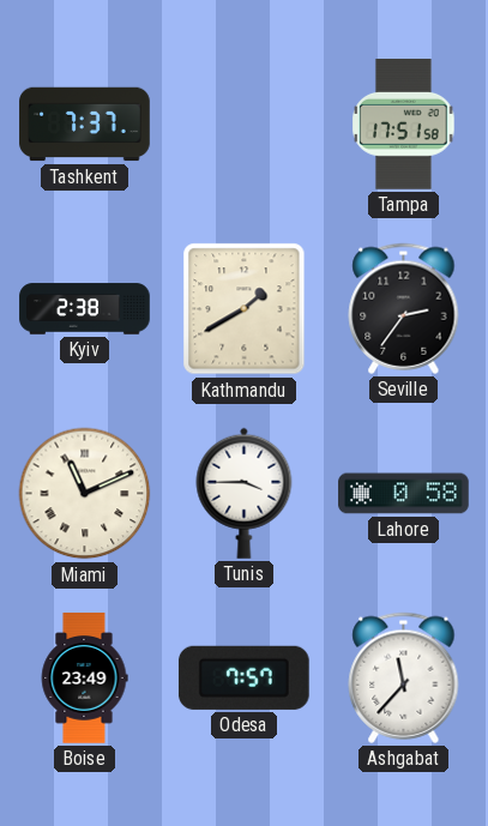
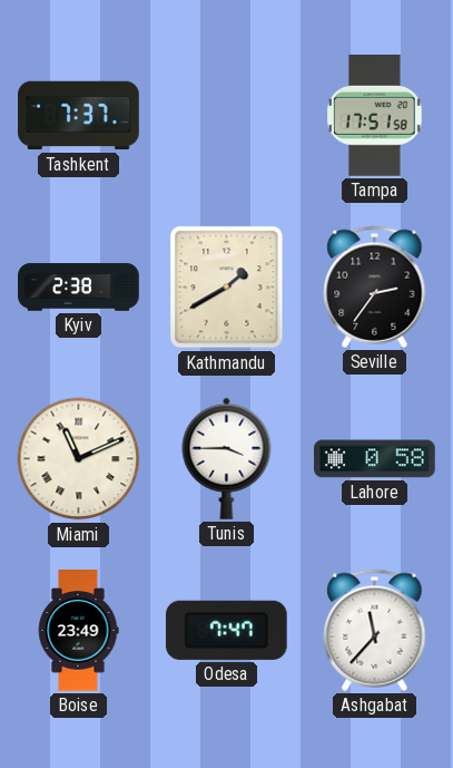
Odesa: 7:57 -> 7:47 (226, 630)
